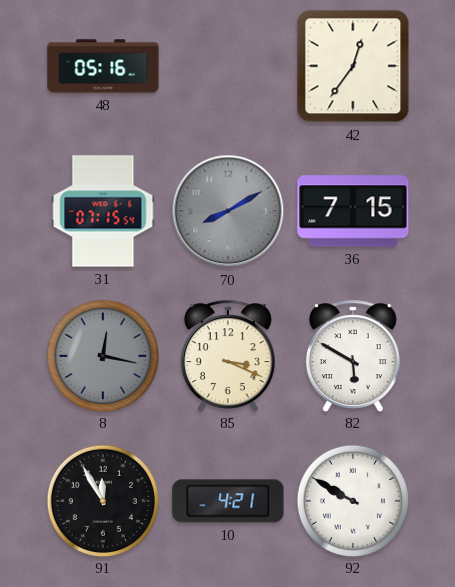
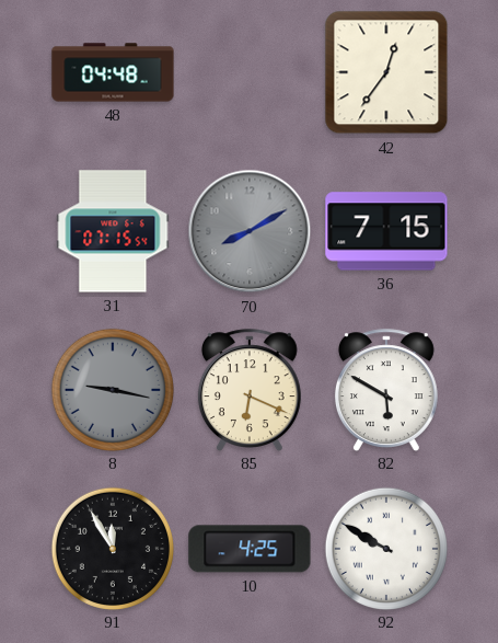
48: 05:16 -> 04:48 (113, 72)
8: 12:17 -> 9:17 (112, 389)
85: 3:19 -> 6:19 (250, 390)
10: 4:21 -> 4:25 (250, 549)
